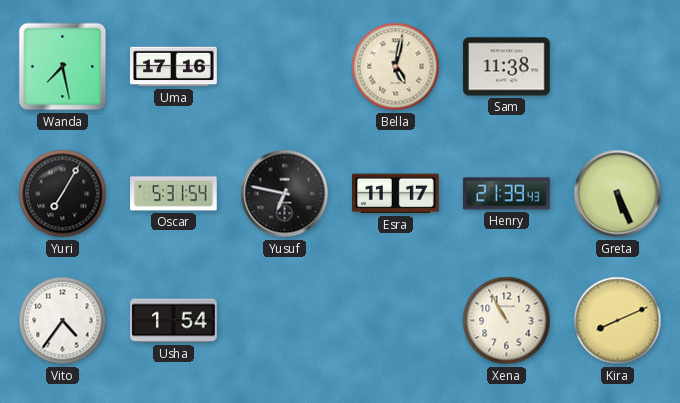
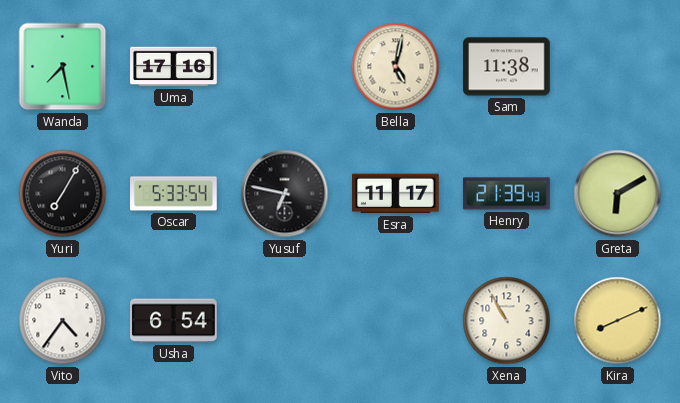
Oscar: 5:31 -> 5:33 (174, 194)
Greta: 5:26 -> 6:10 (618, 194)
Usha: 1:54 -> 6:54 (174, 321)
